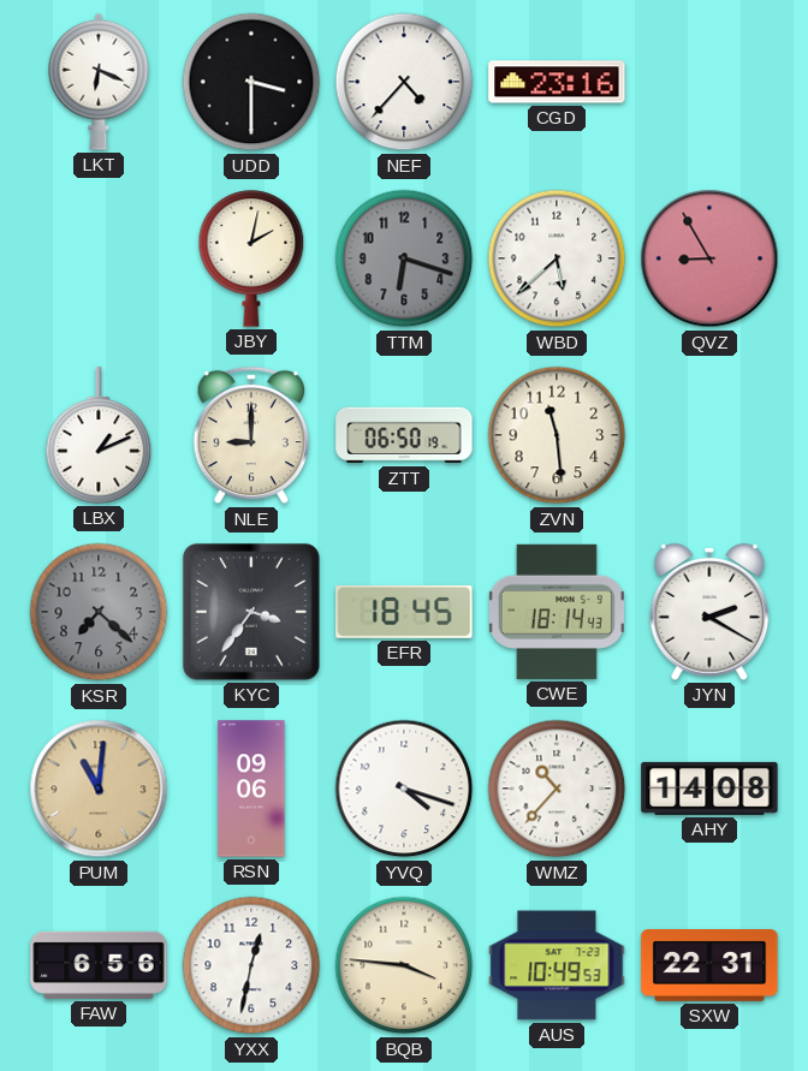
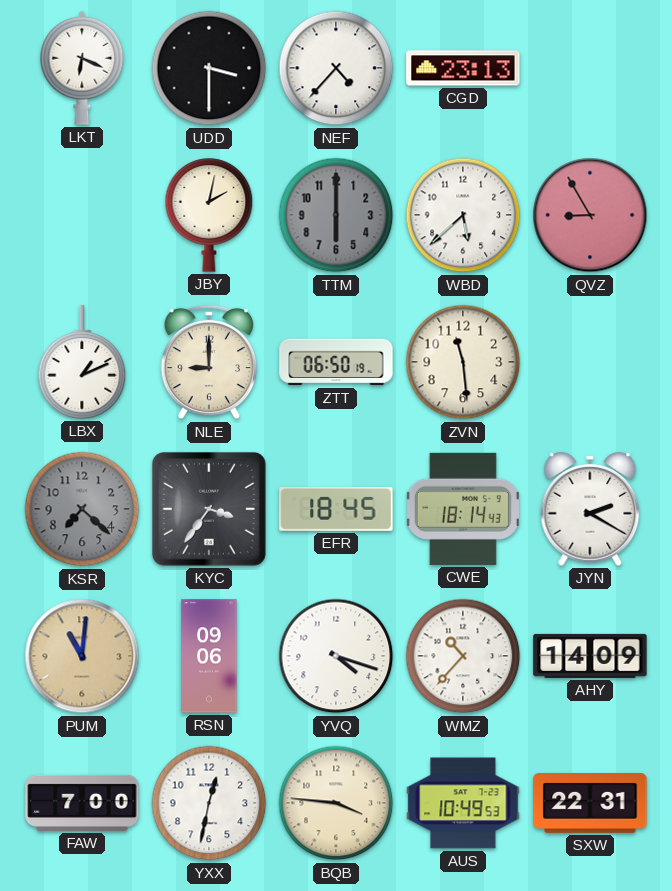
CGD: 23:16 -> 23:13 (463, 68)
TTM: 6:18 -> 6:00 (336, 215)
AHY: 14:08 -> 14:09 (590, 656)
FAW: 6:56 -> 7:00 (82, 803)
